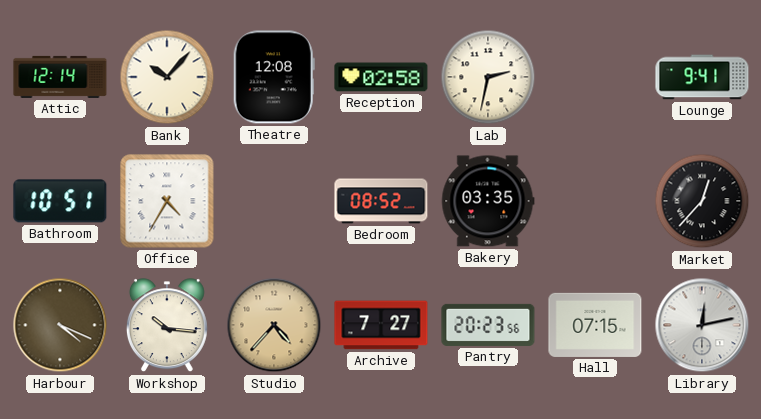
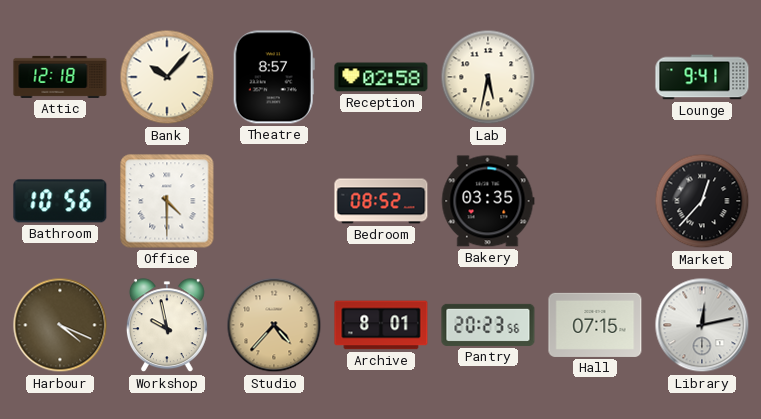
Attic: 12:14 -> 12:18 (60, 77)
Theatre: 12:08 -> 8:57 (274, 77)
Lab: 2:32 -> 5:32 (488, 77)
Bathroom: 10:51 -> 10:56 (60, 201)
Office: 4:35 -> 4:30 (167, 201)
Workshop: 10:16 -> 9:58 (167, 326)
Archive: 7:27 -> 8:01 (381, 325)
